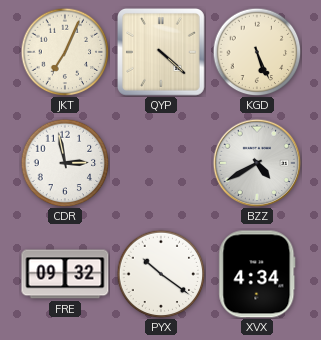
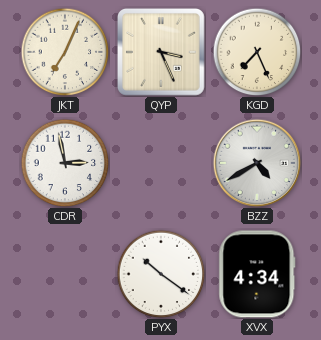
QYP: 4:22 -> 3:26 (161, 52)
KGD: 5:26 -> 7:26 (257, 52)
FRE: 09:32 -> none (65, 274)
